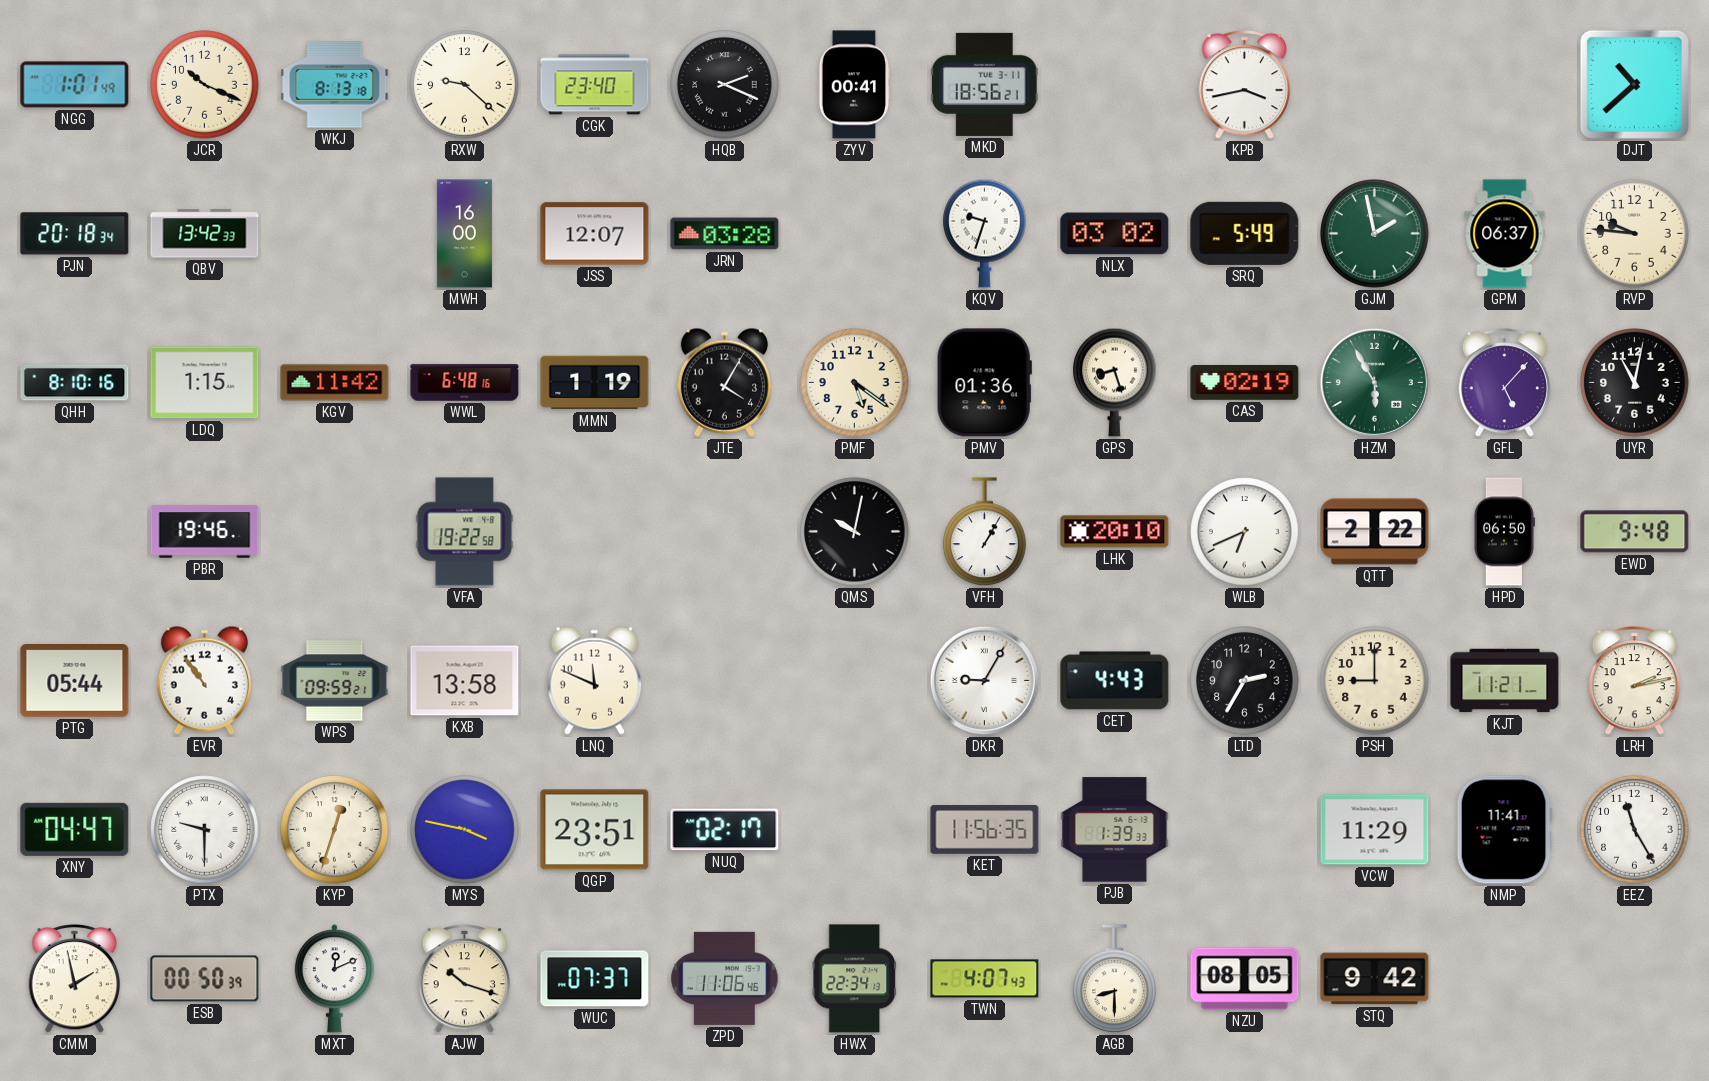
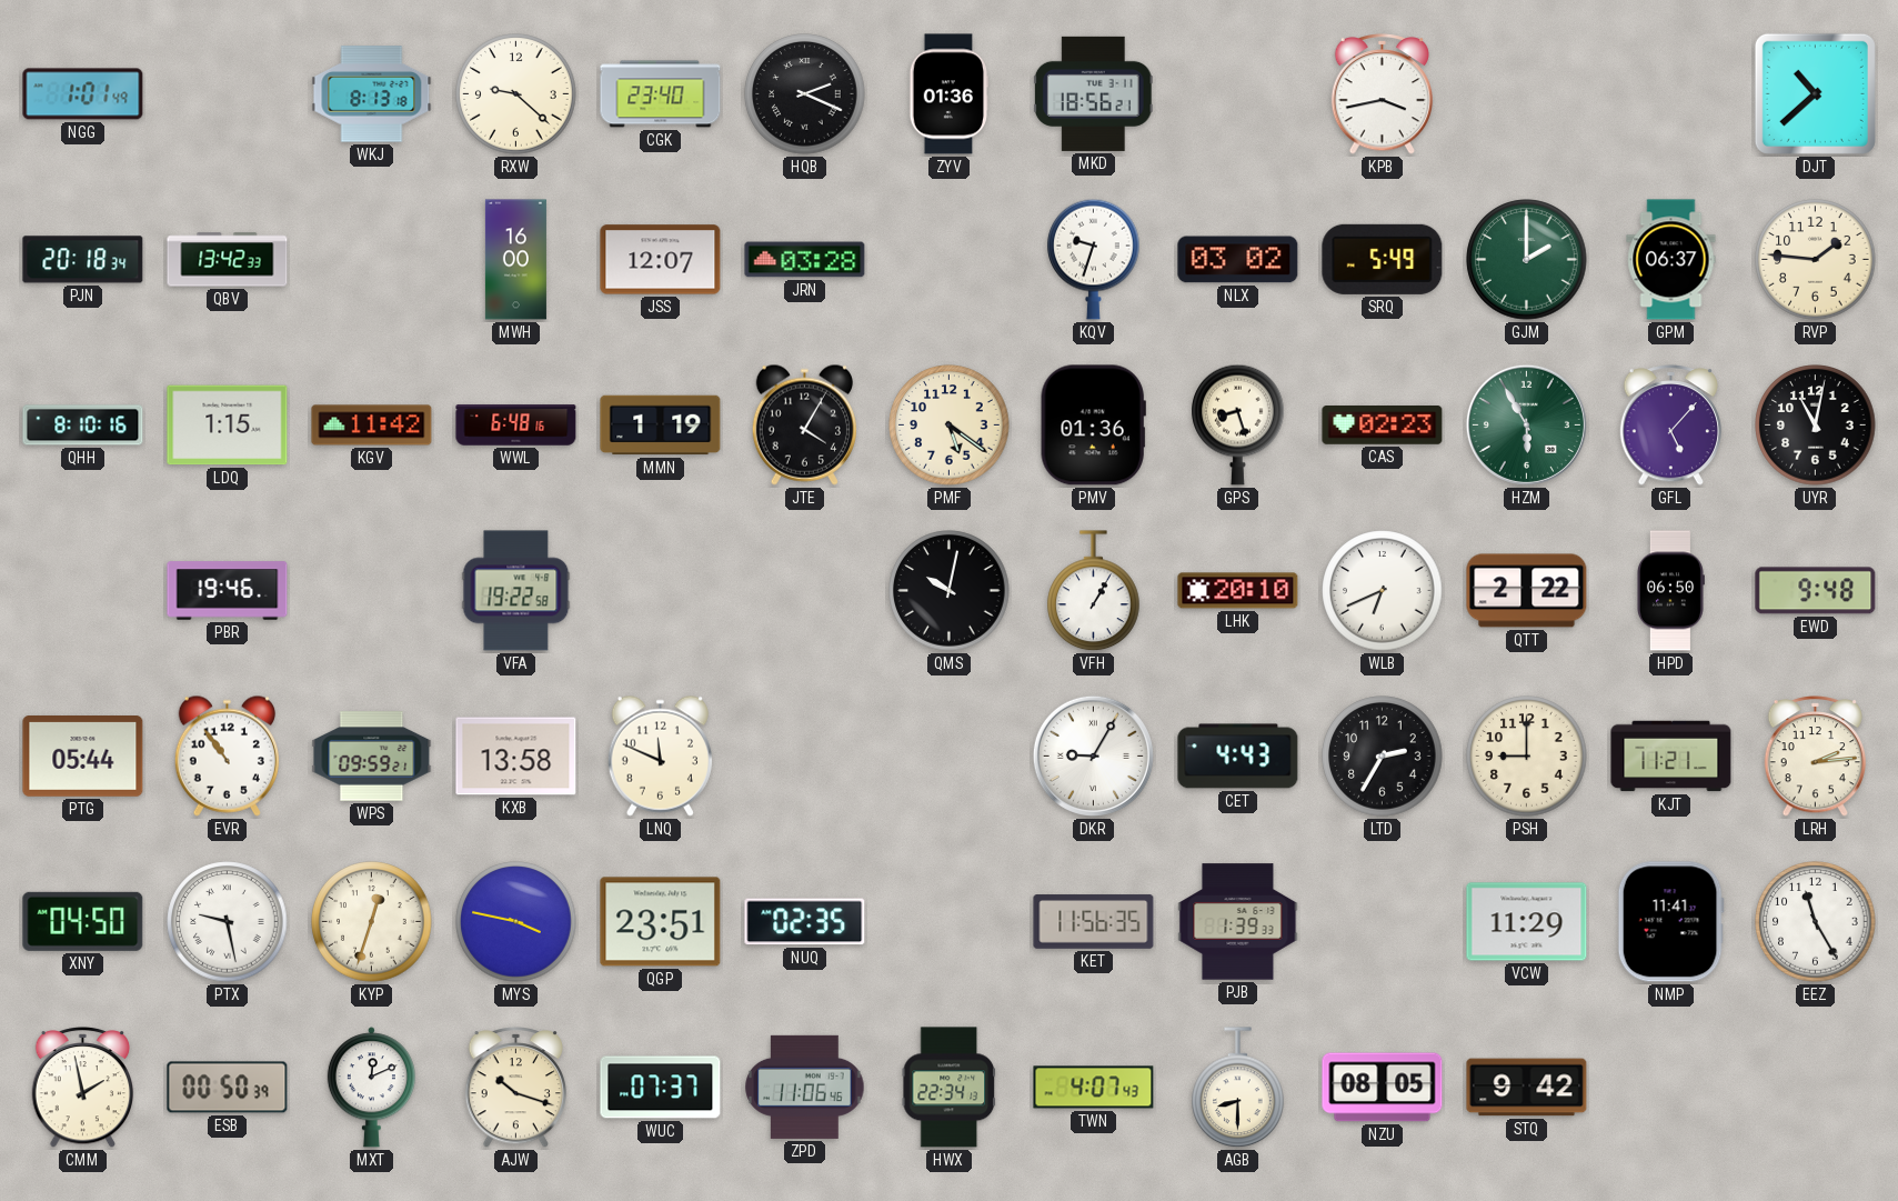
JCR: 10:19 -> none (205, 85)
ZYV: 00:41 -> 01:36 (948, 94)
GJM: 1:58 -> 2:00 (1527, 260)
RVP: 9:46 -> 1:46 (1816, 260)
CAS: 02:19 -> 02:23 (1383, 426)
LRH: 2:13 -> 2:14 (1816, 757)
XNY: 04:47 -> 04:50 (83, 921)
PTX: 9:30 -> 9:28 (228, 922)
NUQ: 02:17 -> 02:35 (805, 922)
